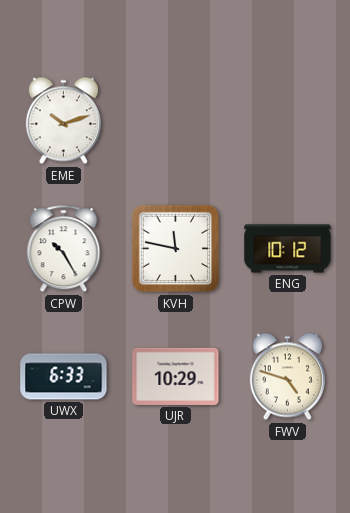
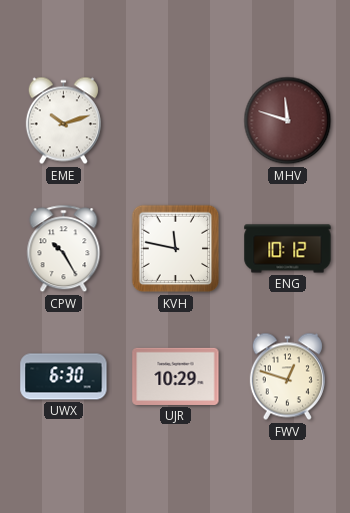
MHV: none -> 11:48 (288, 121)
UWX: 6:33 -> 6:30 (64, 377)
FWV: 4:48 -> 12:48 (287, 377)
